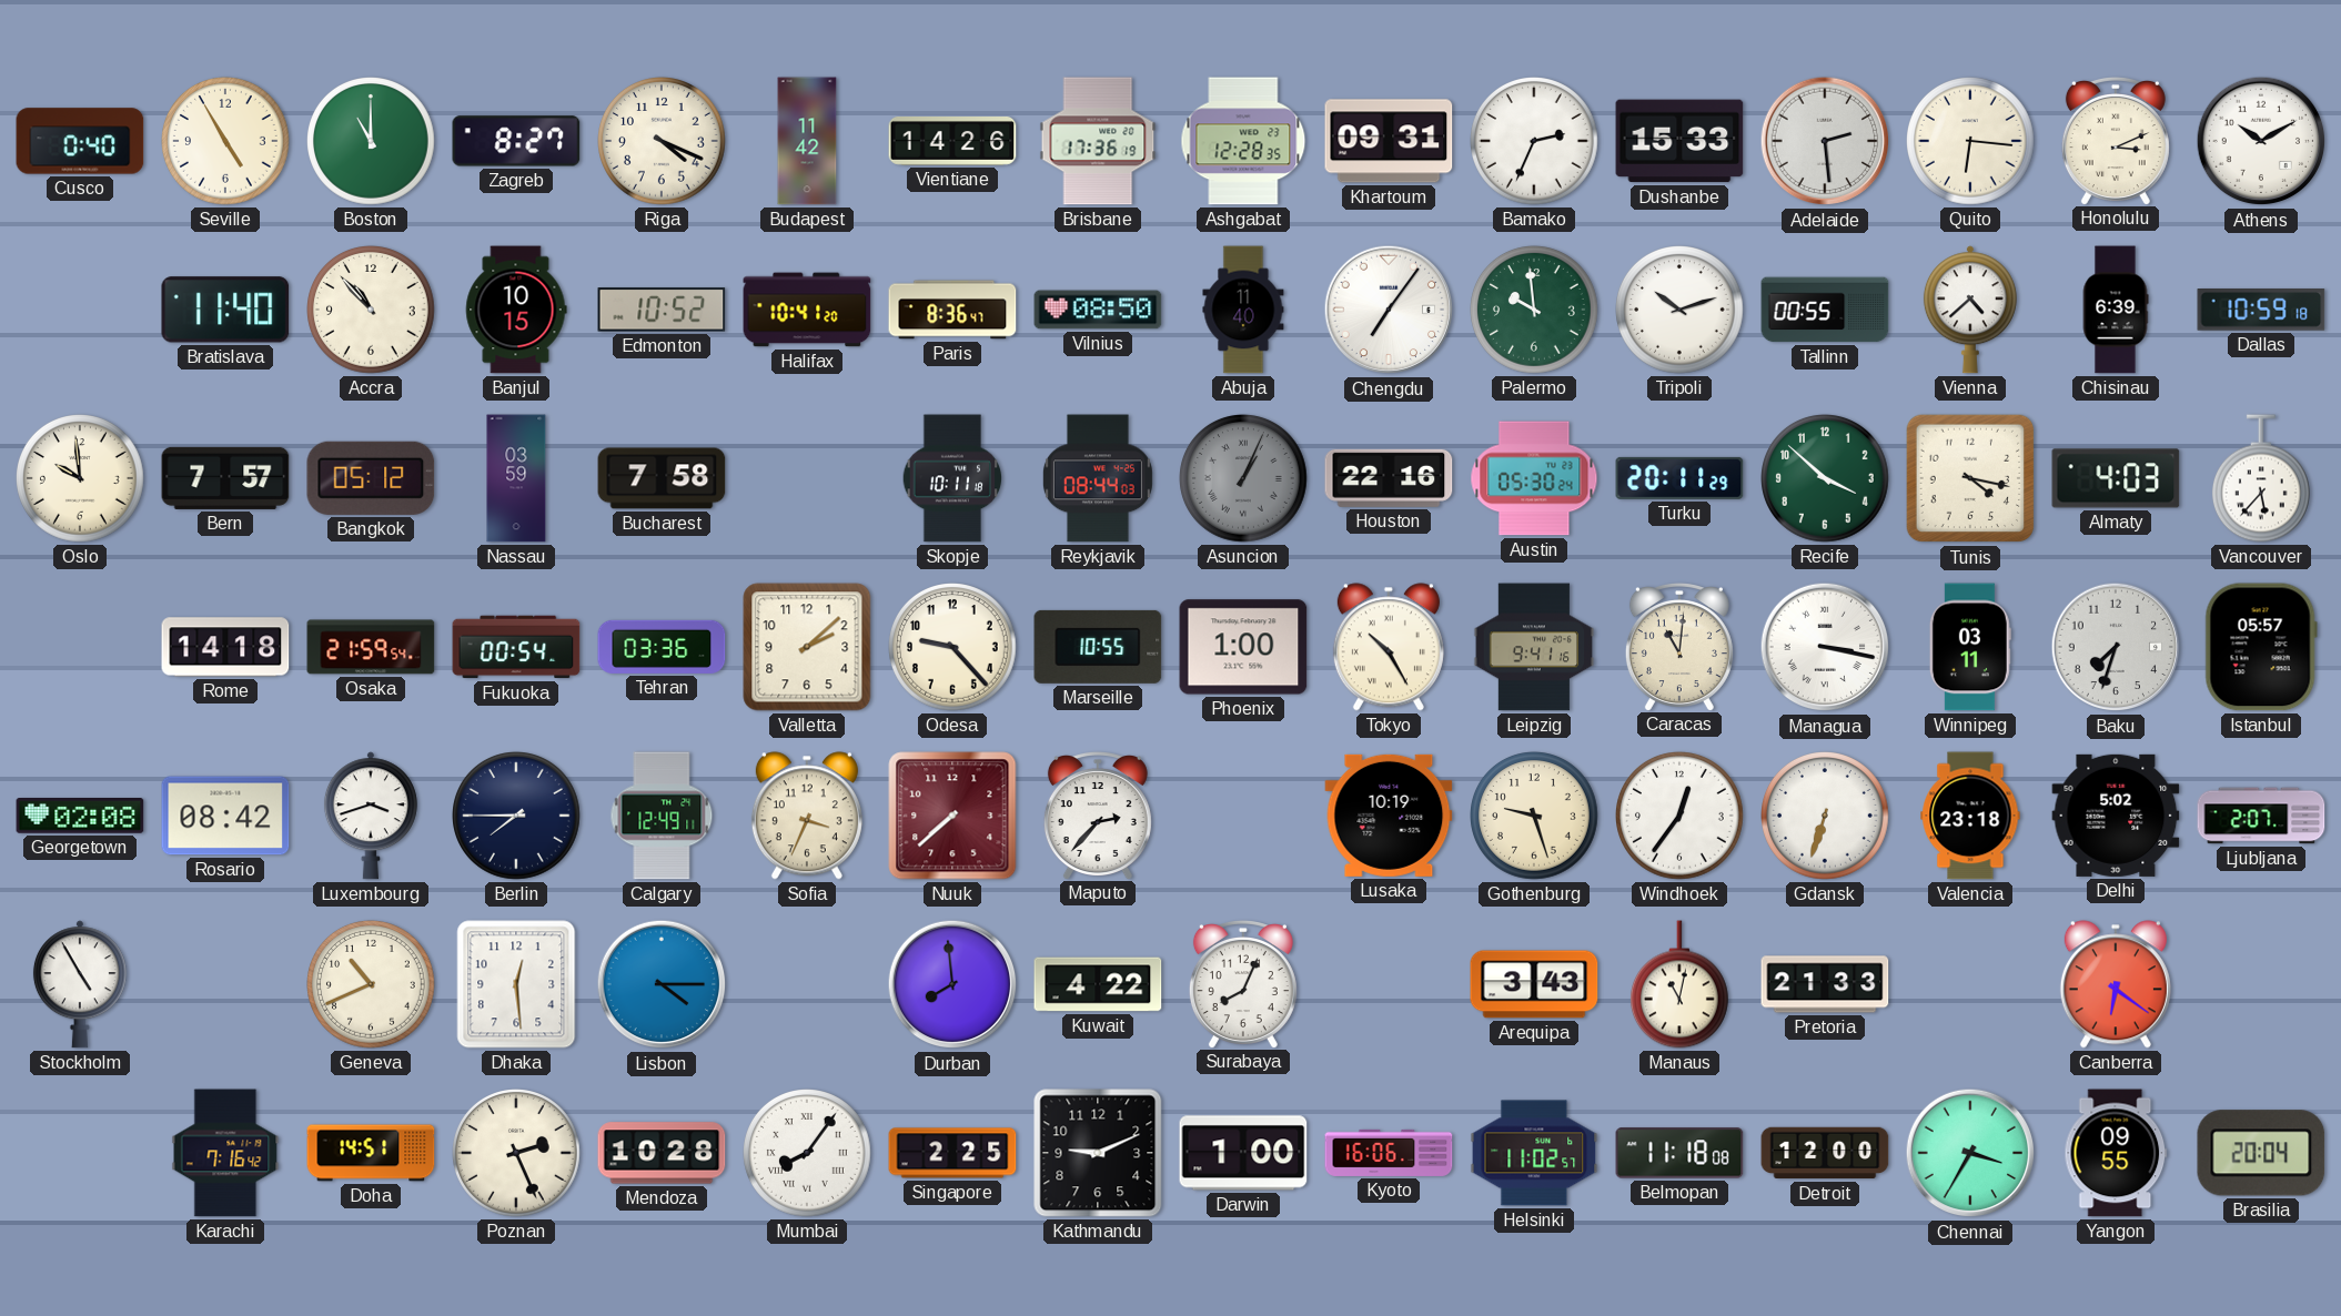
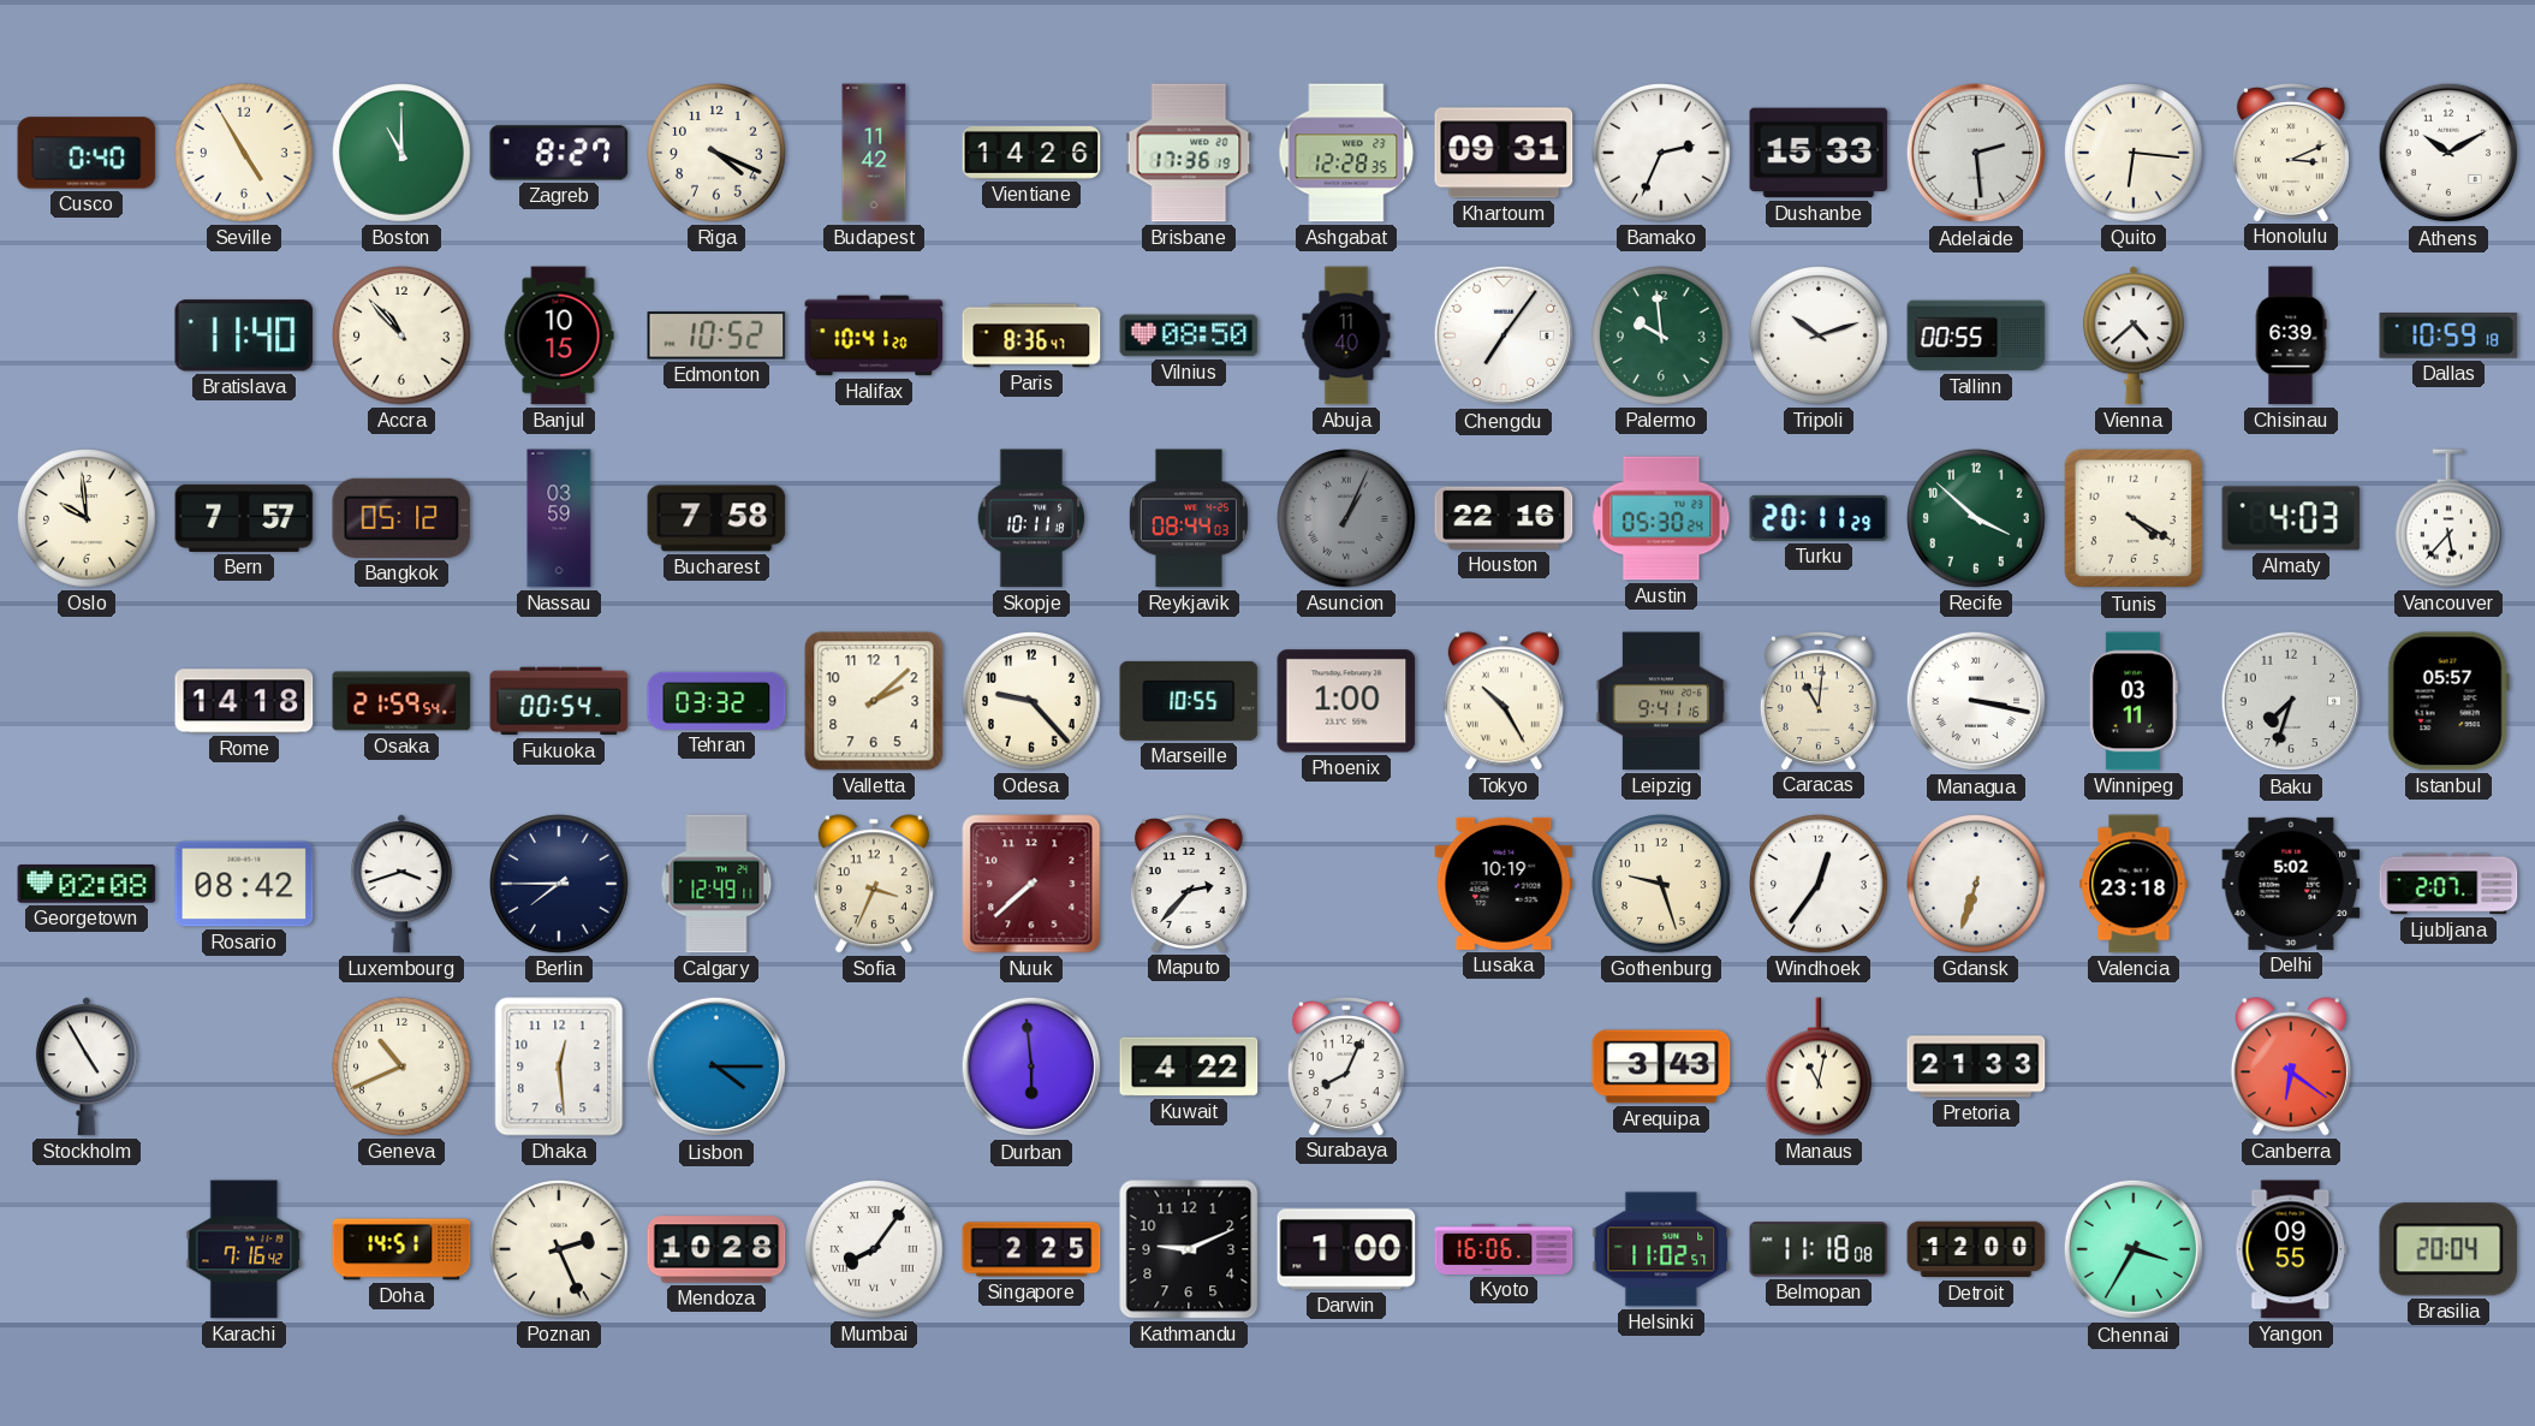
Tunis: 4:17 -> 4:20 (2134, 518)
Tehran: 03:36 -> 03:32 (716, 701)
Durban: 7:59 -> 5:59 (1031, 1066)
